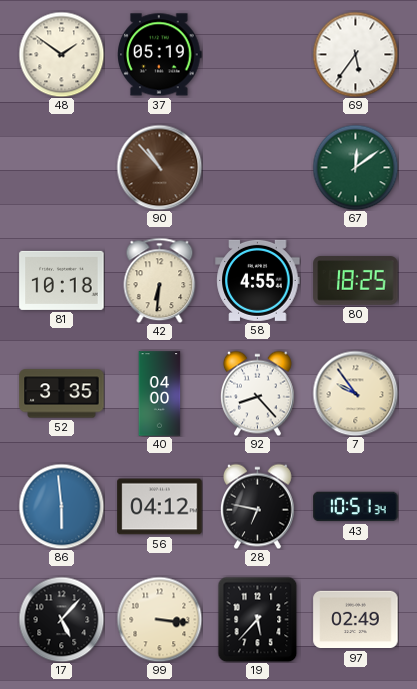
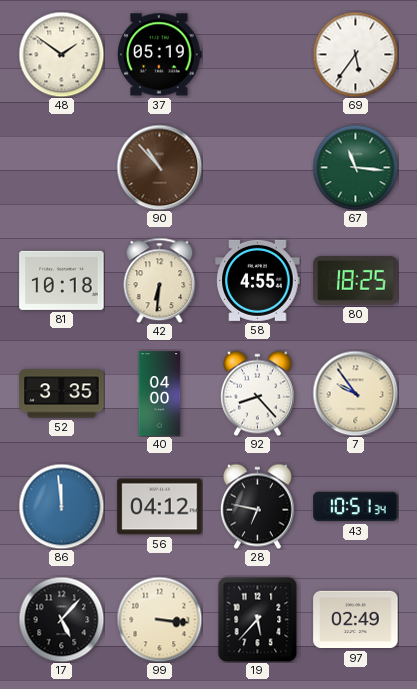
67: 12:09 -> 11:16 (355, 167)
86: 5:59 -> 11:59 (61, 506)
